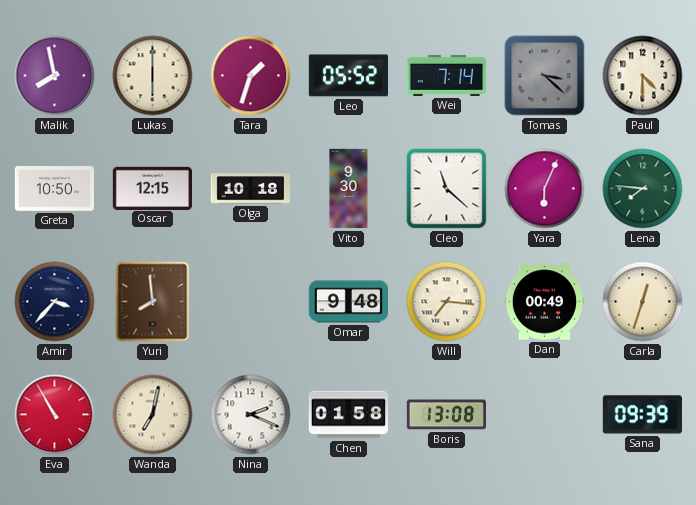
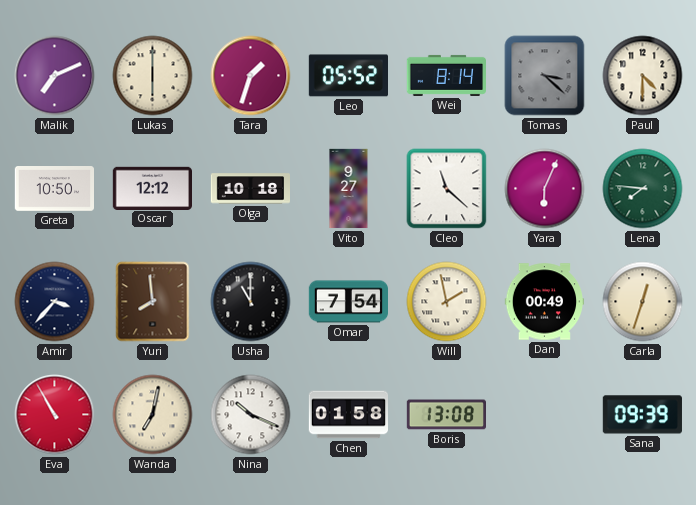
Malik: 7:58 -> 7:11 (55, 76)
Wei: 7:14 -> 8:14 (446, 75)
Oscar: 12:15 -> 12:12 (152, 188)
Vito: 9:30 -> 9:27 (349, 189)
Usha: none -> 11:00 (251, 302)
Omar: 9:48 -> 7:54 (348, 302)
Will: 7:16 -> 1:58 (447, 302)
Nina: 2:19 -> 10:19 (251, 415)
